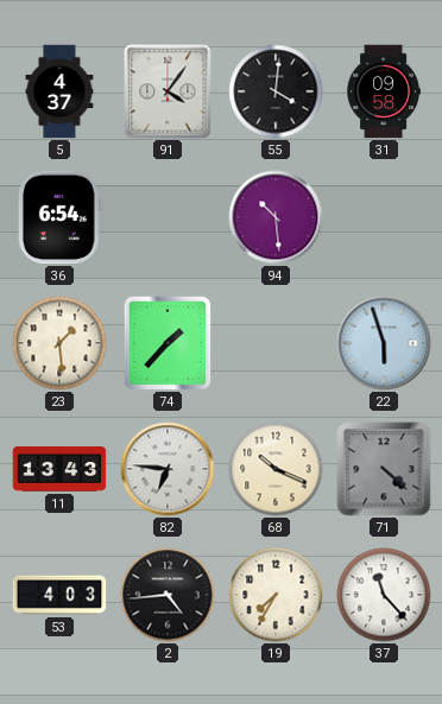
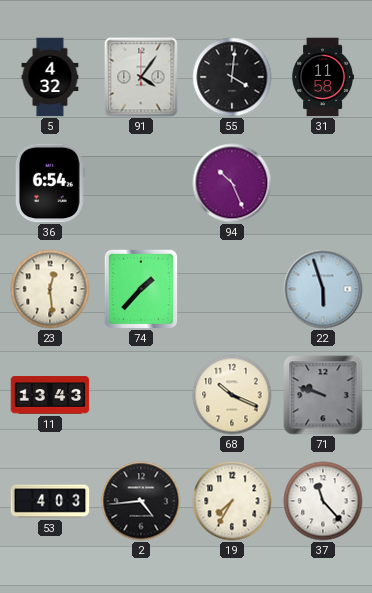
5: 4:37 -> 4:32 (50, 77)
31: 09:58 -> 11:58 (322, 77)
94: 10:29 -> 10:26 (232, 183)
23: 1:29 -> 12:29 (50, 289)
82: 6:46 -> none (168, 469)
71: 4:22 -> 9:48 (323, 395)
